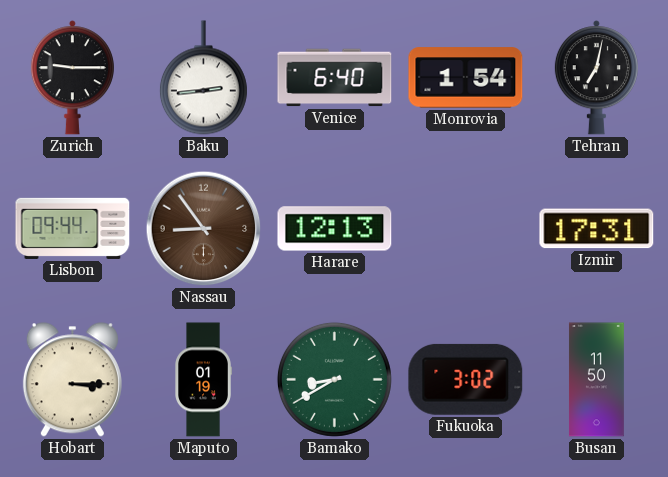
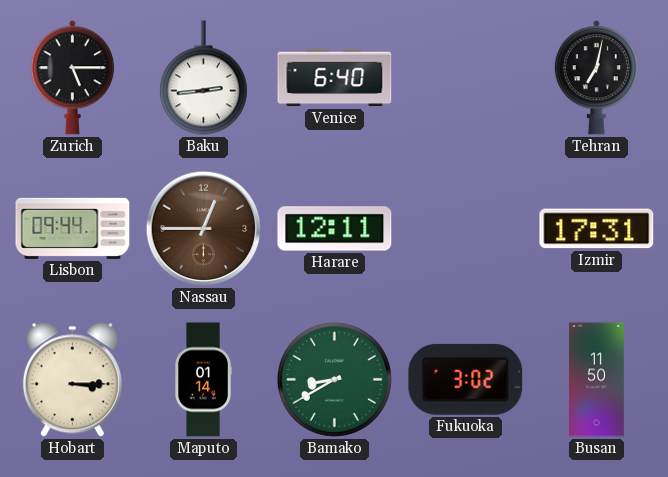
Zurich: 9:15 -> 5:15 (72, 78)
Monrovia: 1:54 -> none (466, 78)
Nassau: 8:54 -> 12:45 (204, 229)
Harare: 12:13 -> 12:11 (335, 229)
Maputo: 01:19 -> 01:14 (203, 380)
